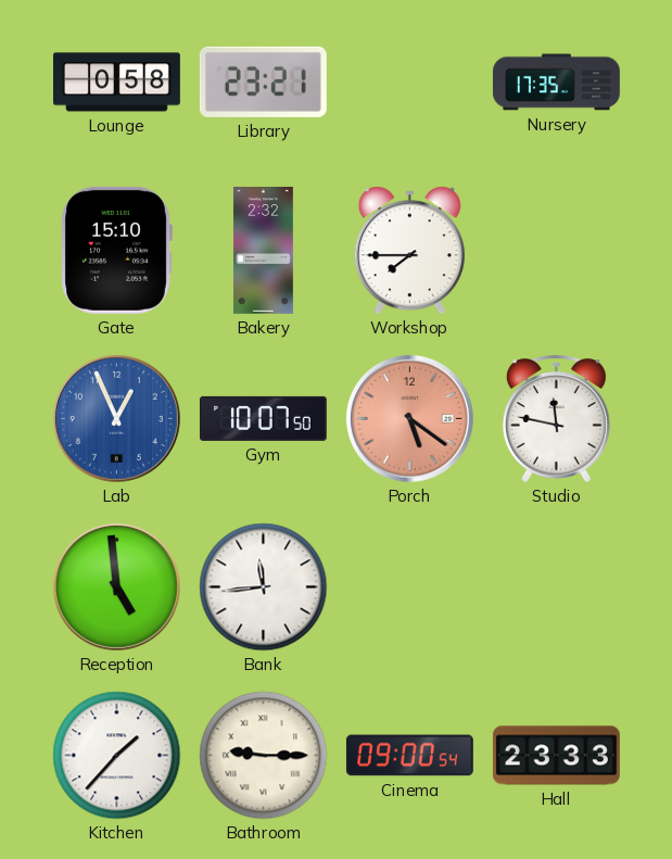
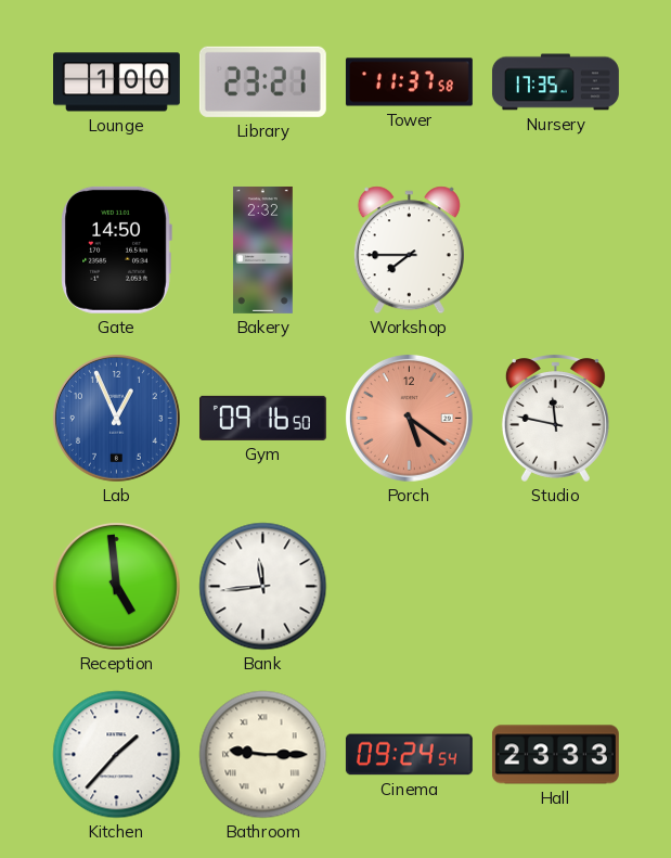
Lounge: 0:58 -> 1:00 (117, 82)
Tower: none -> 11:37 (409, 82)
Gate: 15:10 -> 14:50 (116, 249)
Gym: 10:07 -> 09:16 (262, 418)
Cinema: 09:00 -> 09:24 (409, 755)
